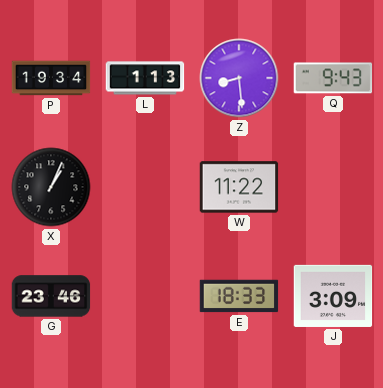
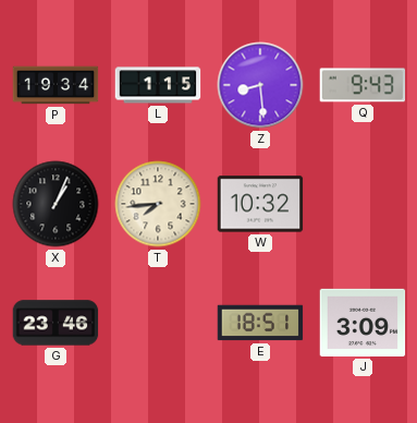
L: 1:13 -> 1:15 (158, 85)
T: none -> 7:44 (158, 204)
W: 11:22 -> 10:32 (260, 204)
E: 18:33 -> 18:51 (260, 323)
